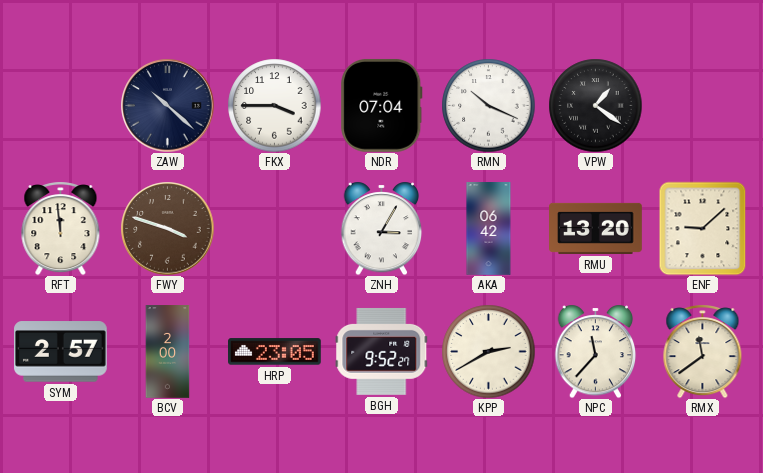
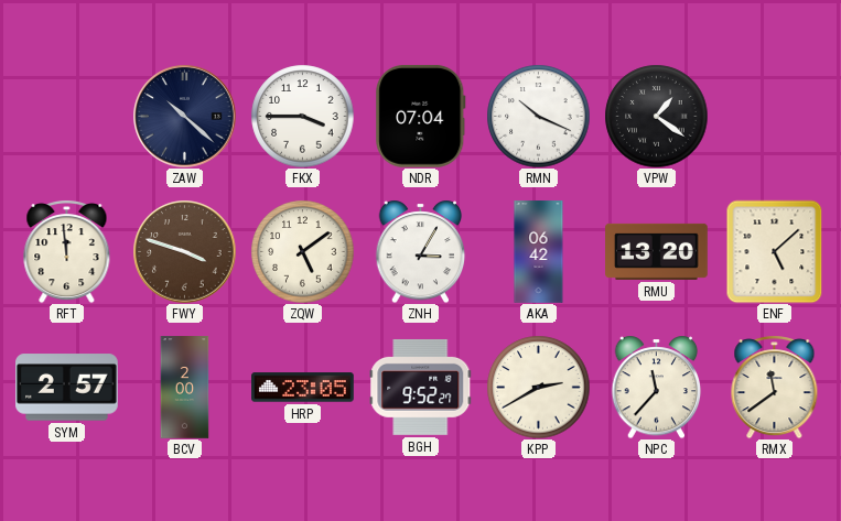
ZQW: none -> 5:09 (302, 251)
ENF: 9:08 -> 5:08 (775, 251)
